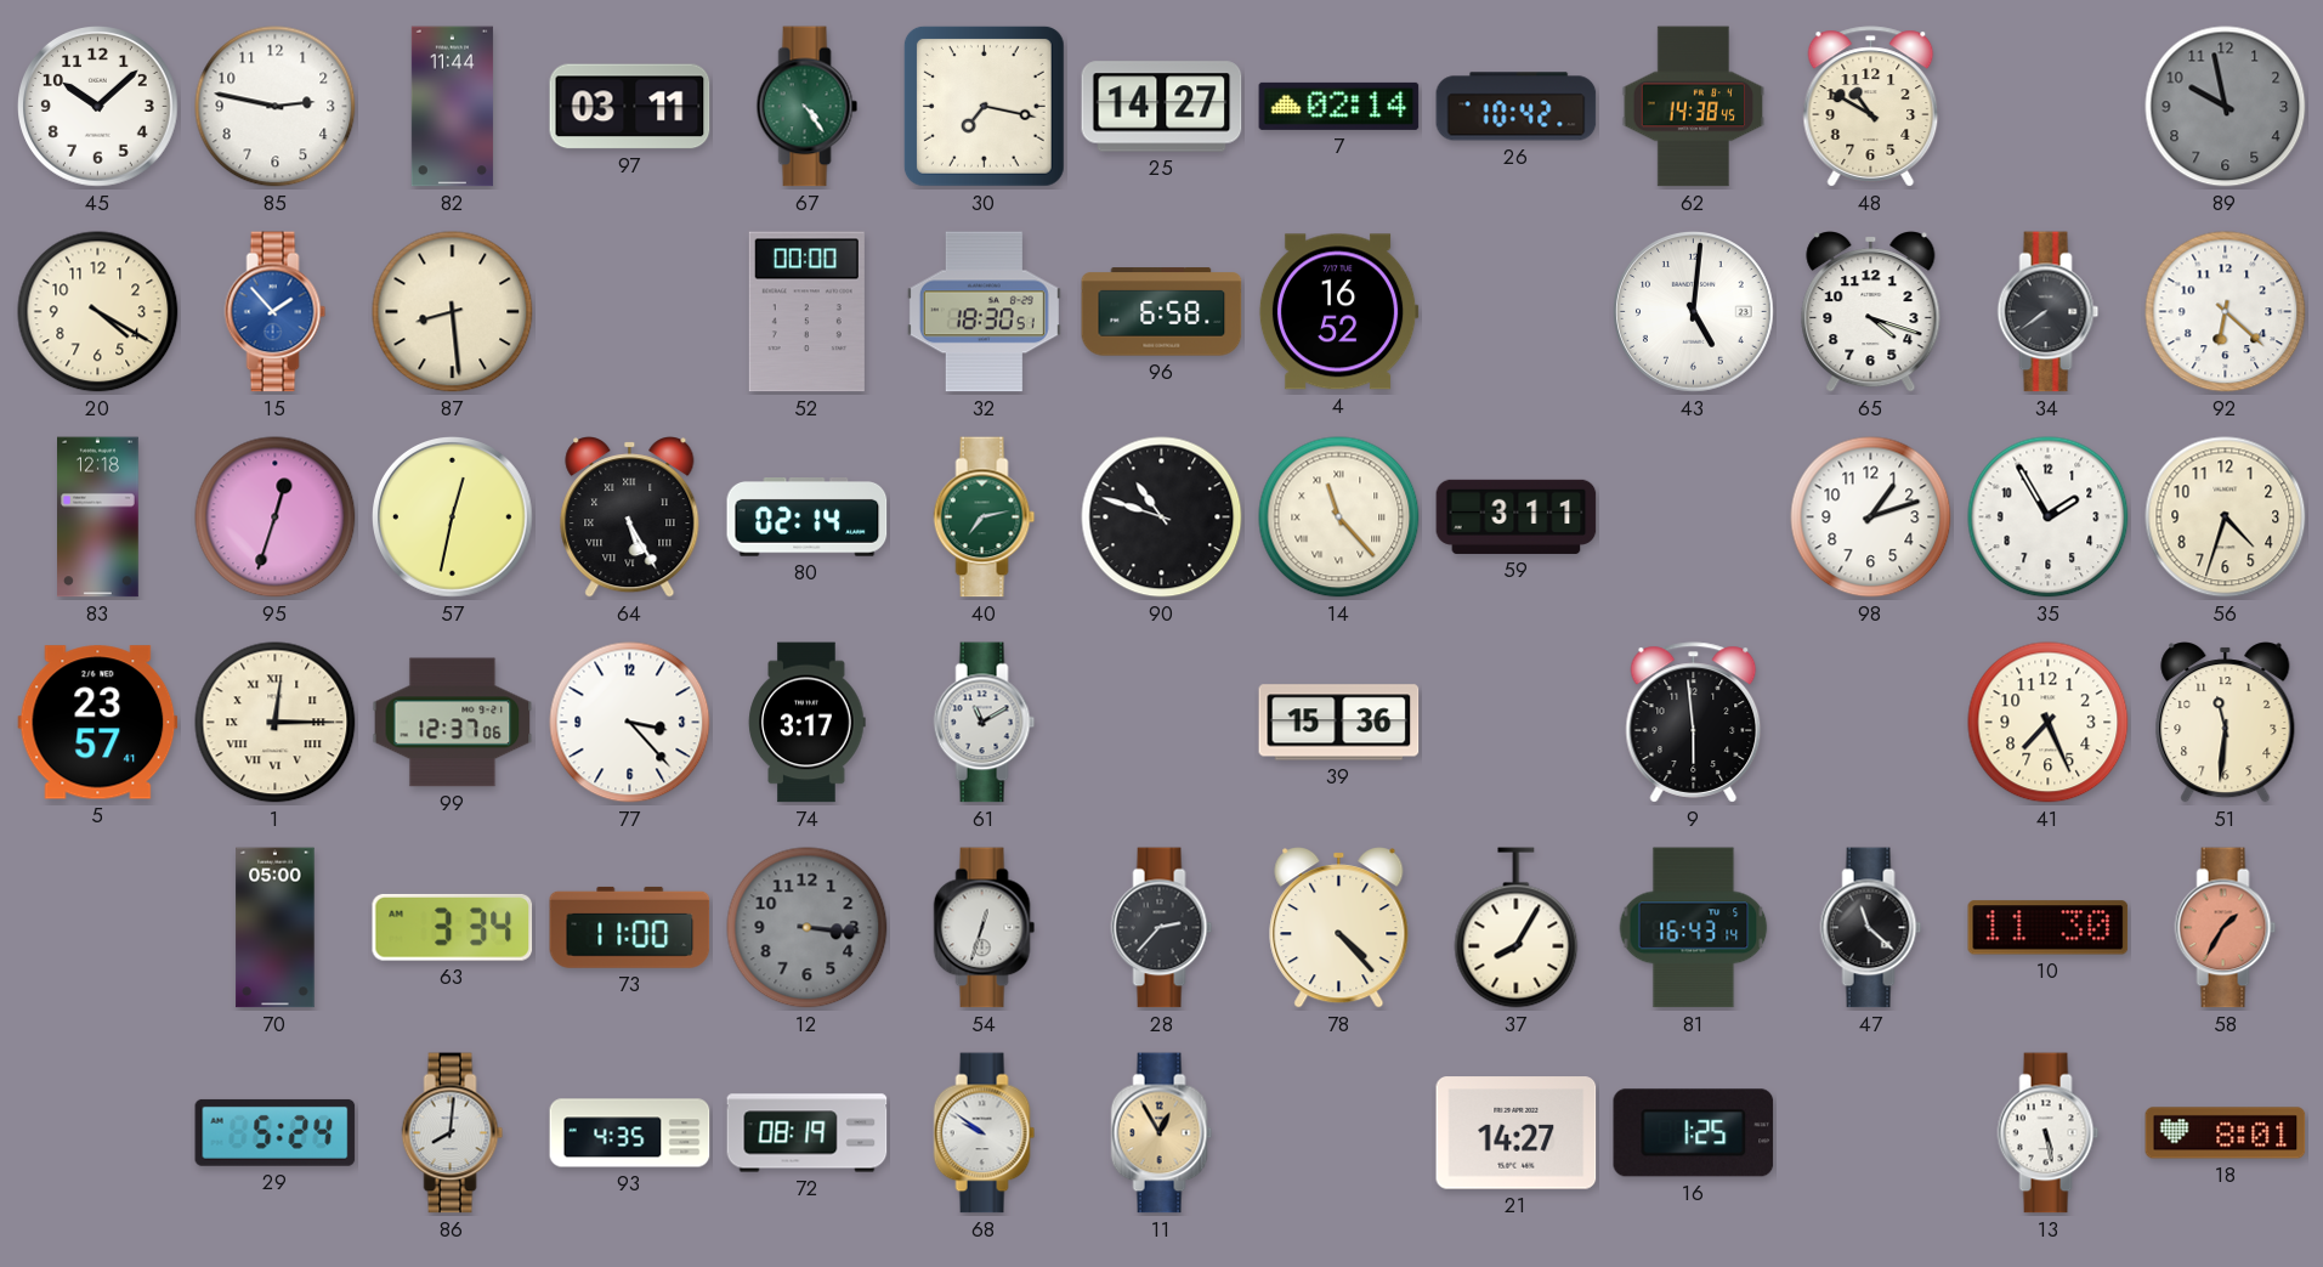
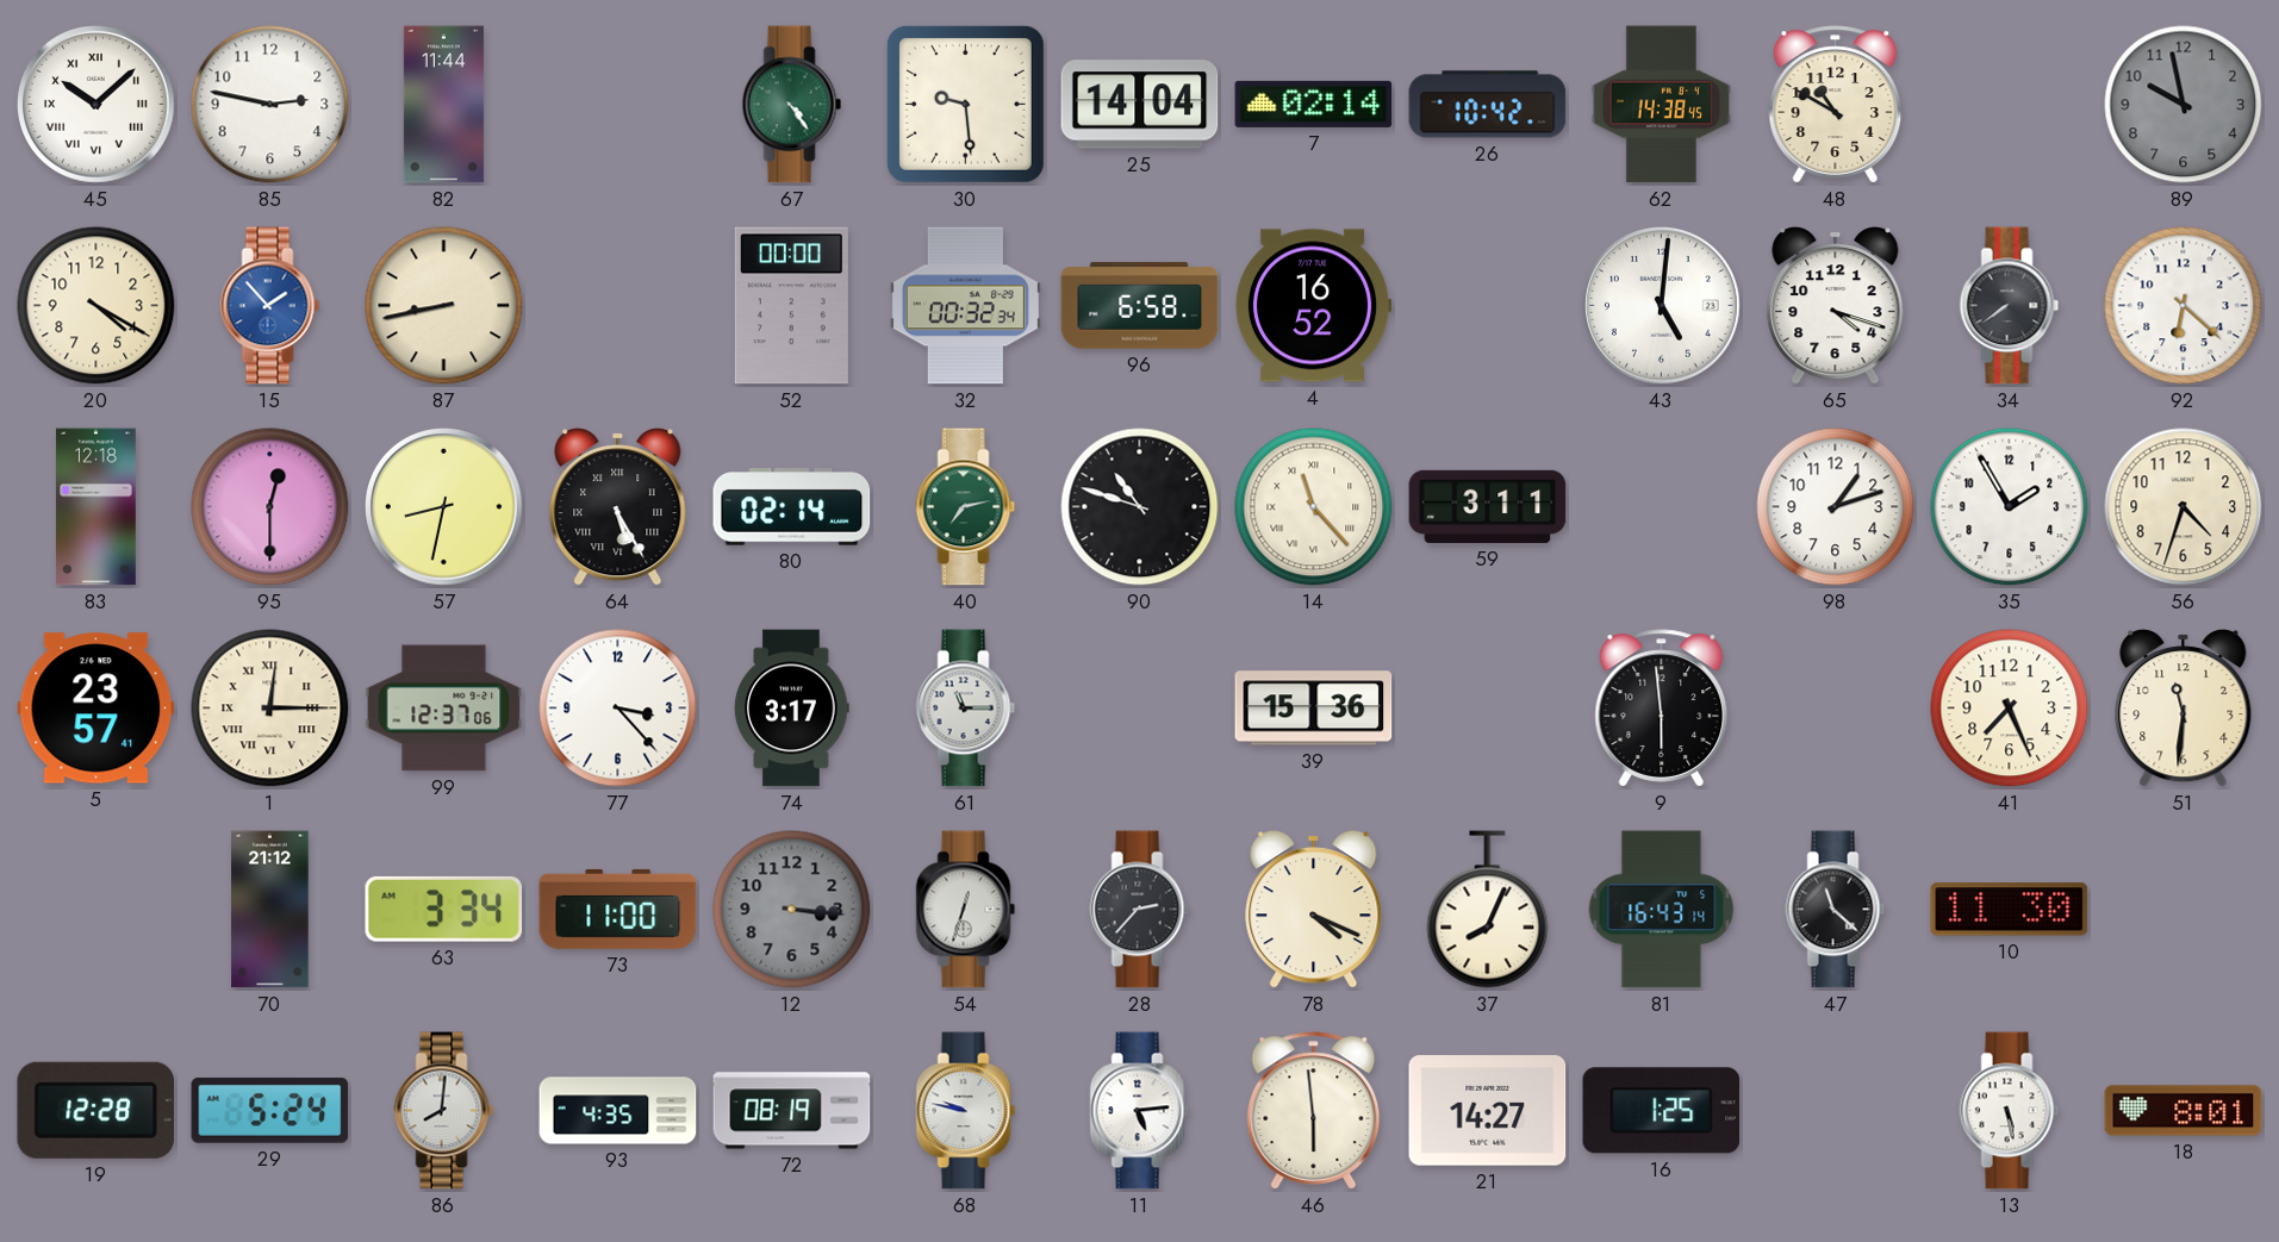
45 numerals: Arabic -> Roman (96, 105)
97: 03:11 -> none (630, 107)
30: 7:17 -> 9:29 (965, 104)
25: 14:27 -> 14:04 (1140, 105)
87: 8:29 -> 8:43 (444, 306)
32: 18:30 -> 00:32 (965, 306)
95: 12:33 -> 12:30 (270, 507)
57: 12:32 -> 8:32 (444, 507)
61: 11:10 -> 11:15 (966, 709)
70: 05:00 -> 21:12 (270, 910)
78: 4:23 -> 4:19 (1314, 910)
37: 8:05 -> 8:04 (1488, 910)
58: 1:35 -> none (2226, 928)
19: none -> 12:28 (96, 1110)
68: 9:51 -> 9:47 (966, 1111)
11: 12:55 -> 5:14 (1140, 1111)
11 dial: champagne -> white (1140, 1111)
46: none -> 5:59 (1314, 1111)
